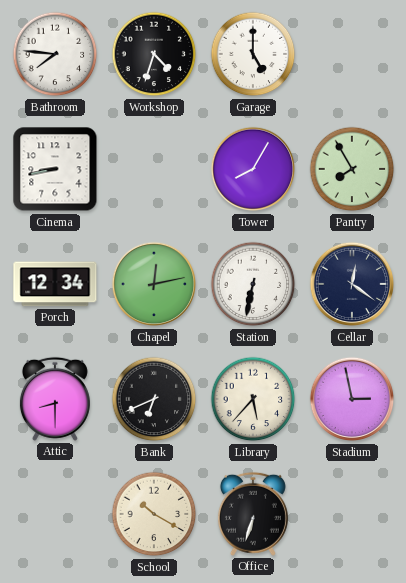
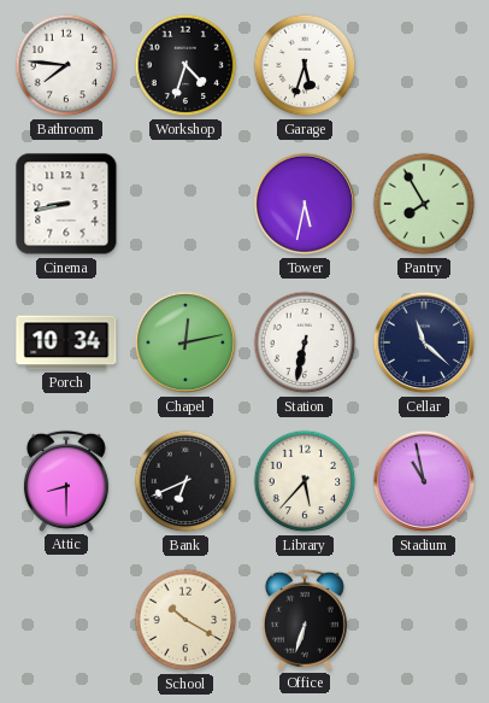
Garage: 5:00 -> 5:33 (305, 65)
Tower: 8:05 -> 5:32 (305, 204)
Porch: 12:34 -> 10:34 (66, 342)
Cellar: 12:21 -> 11:22 (424, 342)
Stadium: 2:58 -> 10:58 (424, 481)
